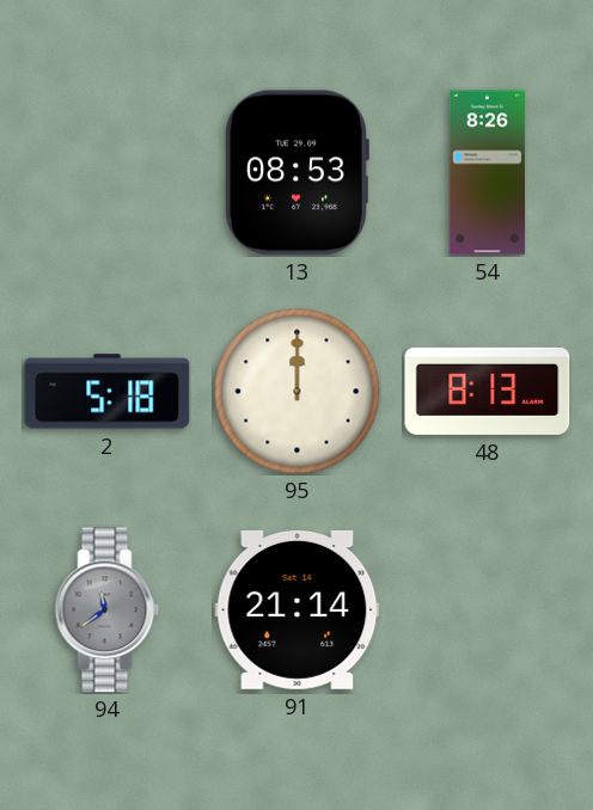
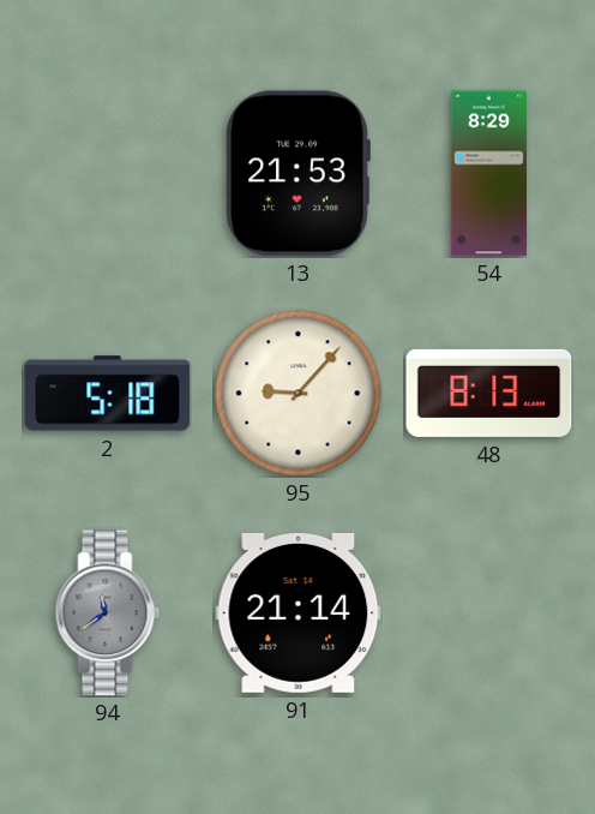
13: 08:53 -> 21:53 (297, 174)
54: 8:26 -> 8:29 (489, 174)
95: 12:00 -> 9:07 (299, 394)
